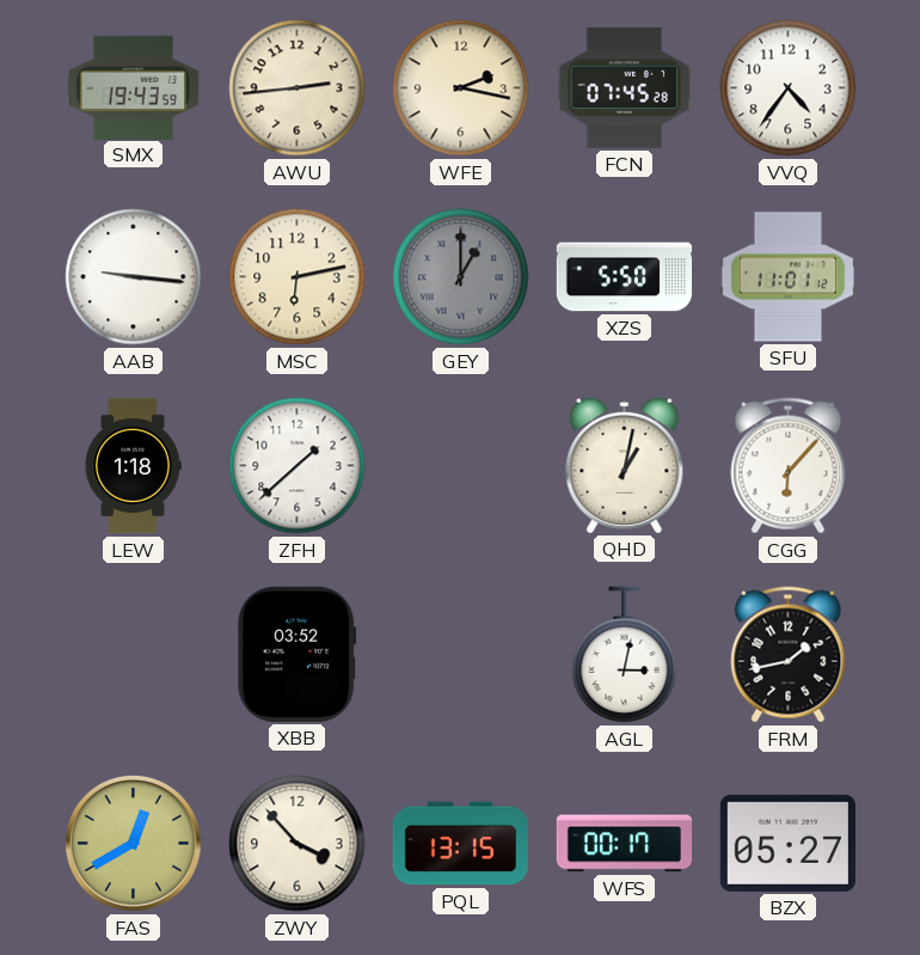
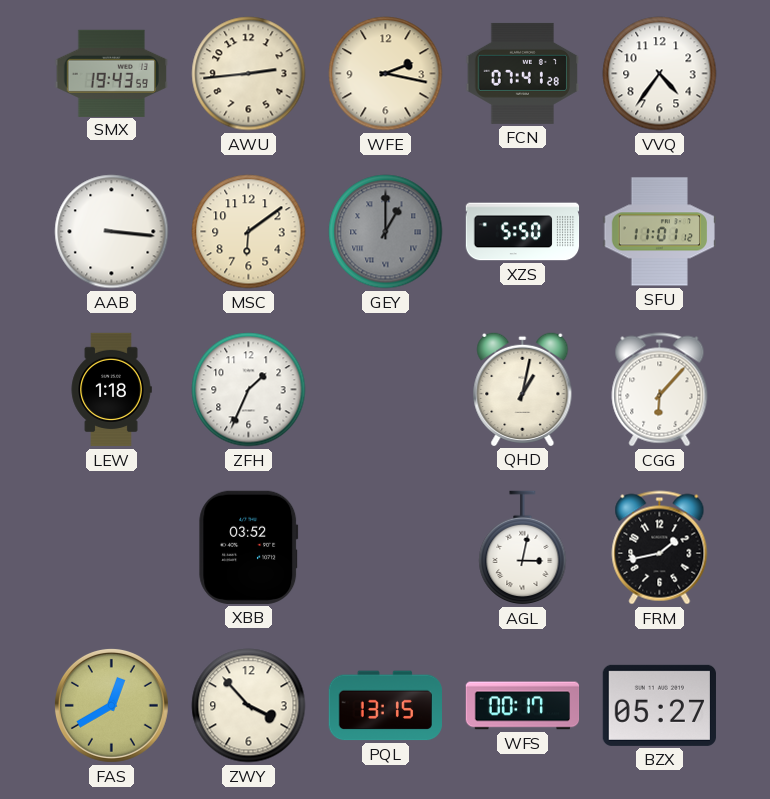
FCN: 07:45 -> 07:41 (522, 73)
AAB: 9:16 -> 3:16 (112, 232)
MSC: 6:13 -> 6:09 (249, 232)
ZFH: 1:38 -> 1:34 (249, 390)
